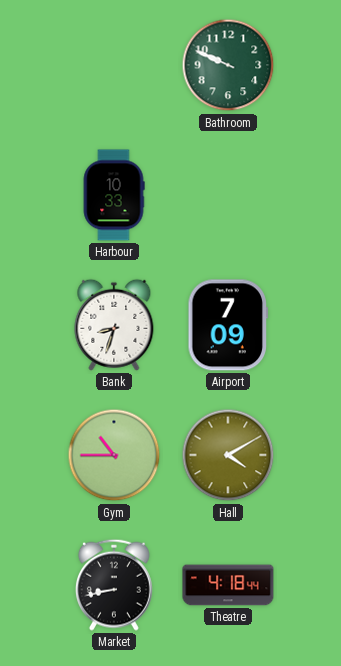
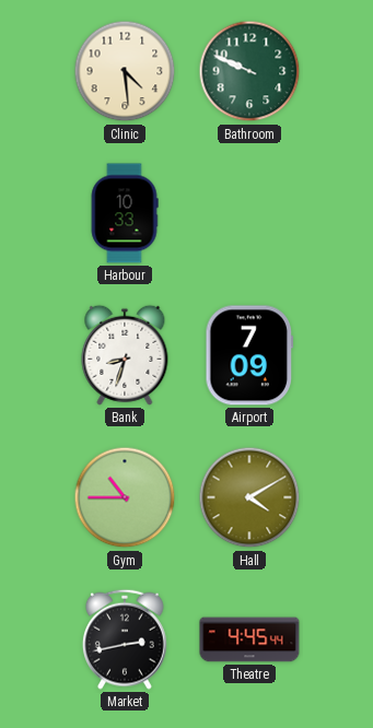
Clinic: none -> 4:29 (125, 71)
Market: 8:43 -> 2:43 (125, 639)
Theatre: 4:18 -> 4:45 (249, 639)
